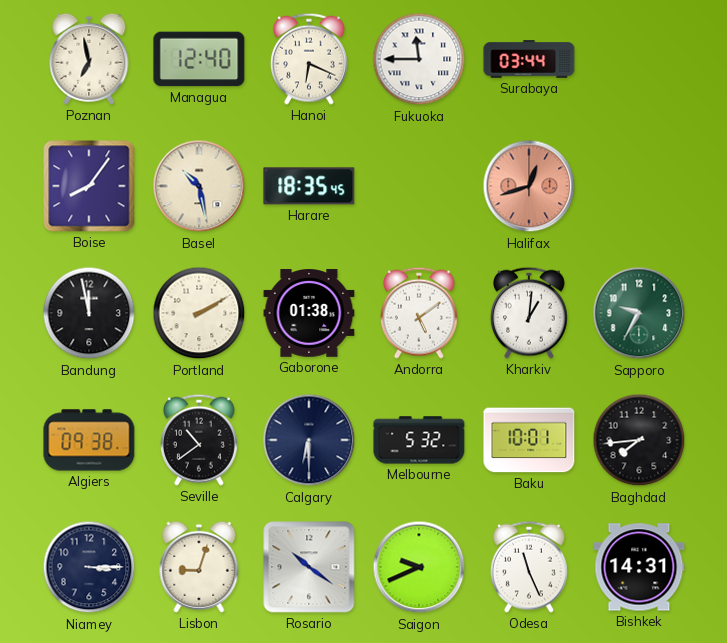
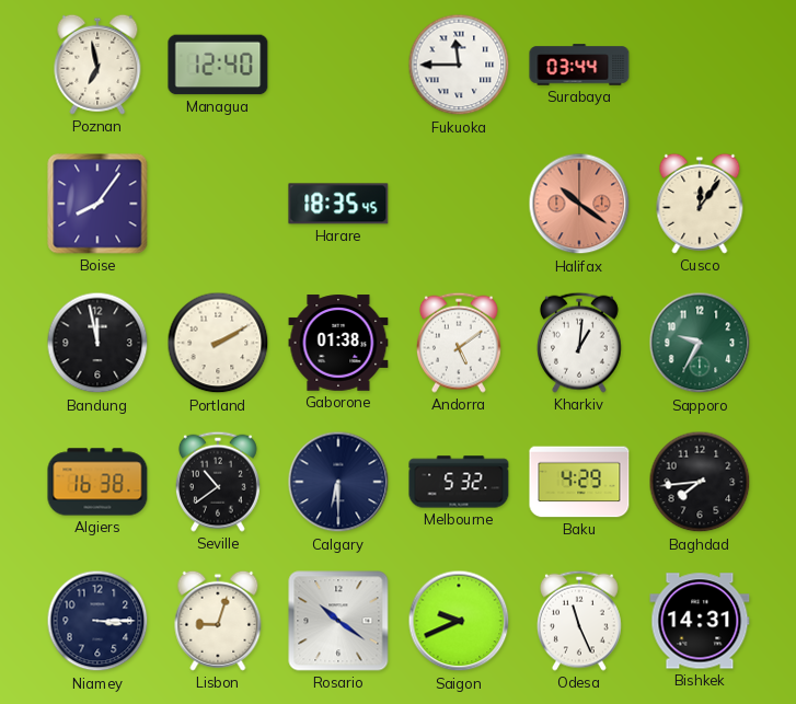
Hanoi: 6:19 -> none (309, 59)
Basel: 10:28 -> none (199, 186)
Halifax: 12:42 -> 10:21 (579, 204)
Cusco: none -> 12:06 (700, 204)
Algiers: 09:38 -> 16:38 (97, 482)
Baku: 10:01 -> 4:29 (579, 482)
